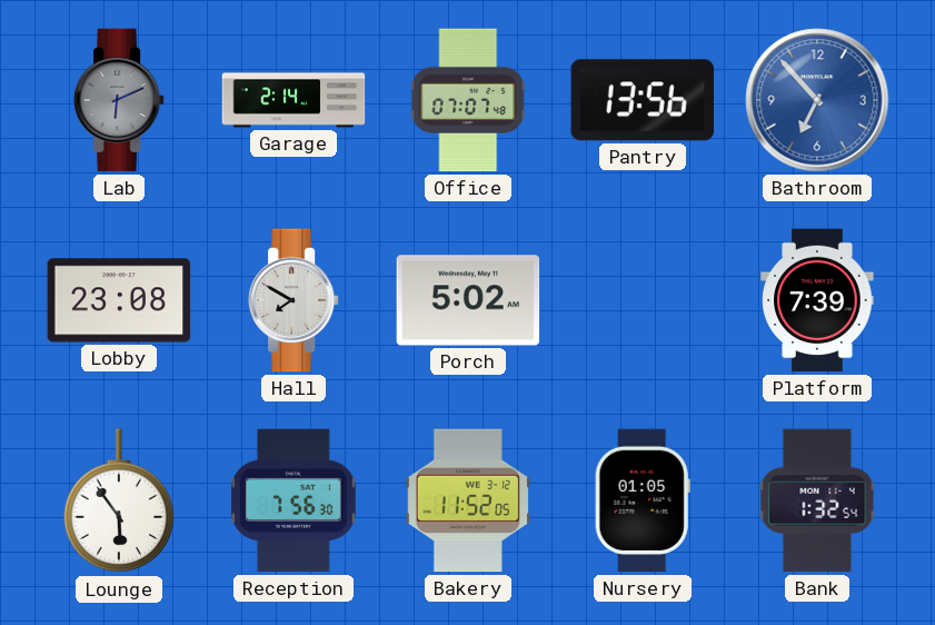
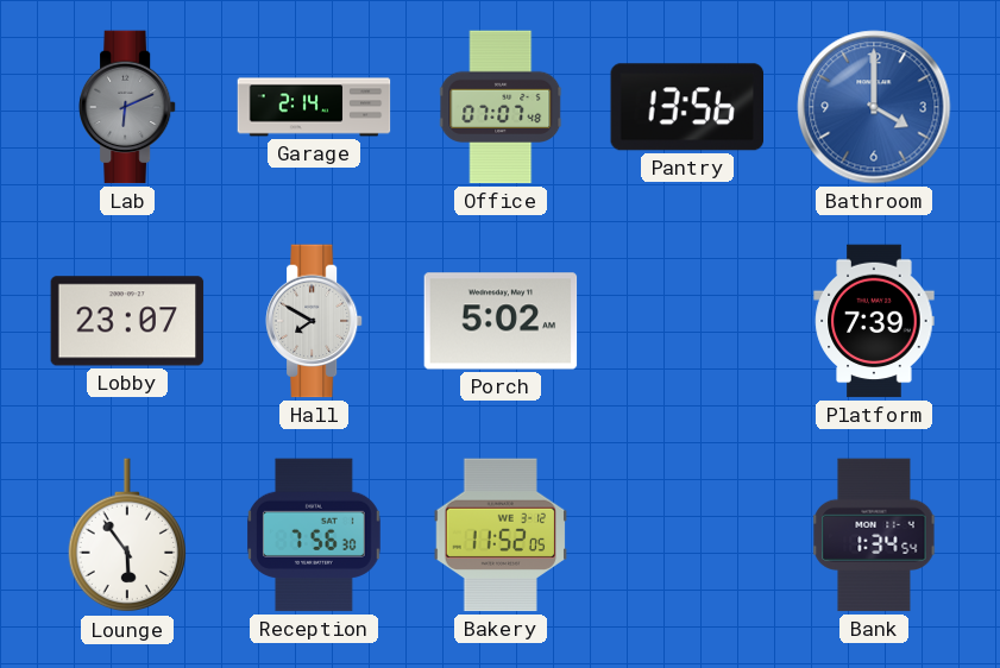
Bathroom: 6:53 -> 4:00 (874, 107)
Lobby: 23:08 -> 23:07 (127, 321)
Nursery: 01:05 -> none (643, 500)
Bank: 1:32 -> 1:34 (874, 535)
